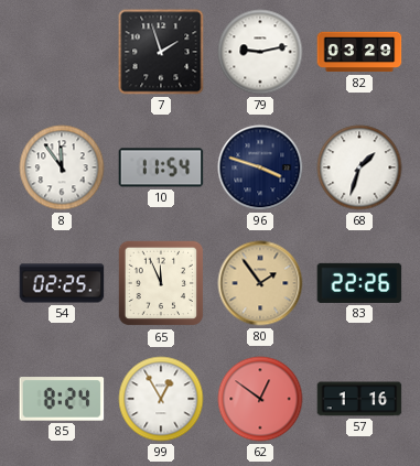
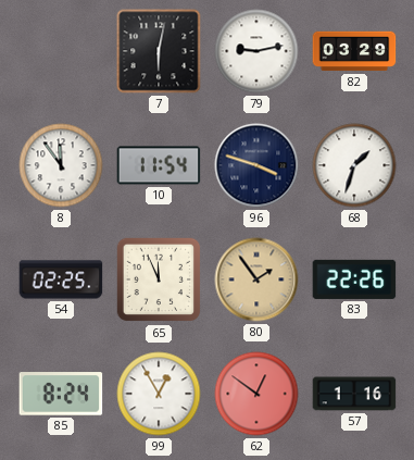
7: 1:57 -> 6:02 (159, 51)
